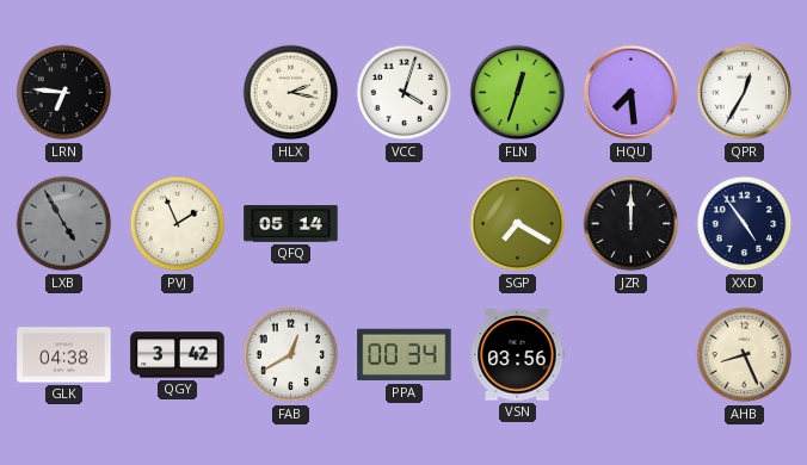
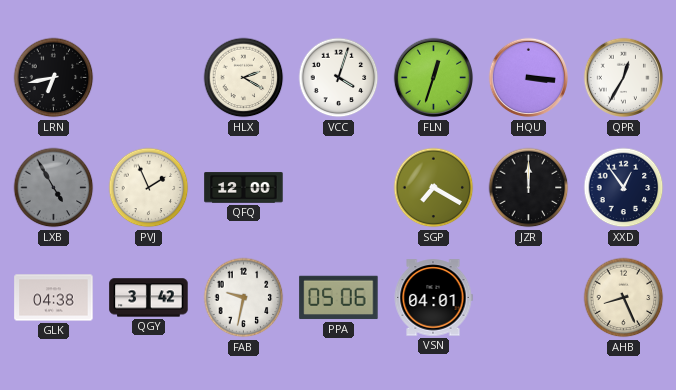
LRN: 6:46 -> 6:43 (54, 78)
HLX: 2:17 -> 2:20 (244, 78)
HQU: 7:29 -> 3:16 (529, 78)
QFQ: 05:14 -> 12:00 (244, 188)
XXD: 4:54 -> 12:54 (624, 188)
FAB: 12:40 -> 9:32 (244, 298)
PPA: 00:34 -> 05:06 (339, 298)
VSN: 03:56 -> 04:01 (433, 298)
